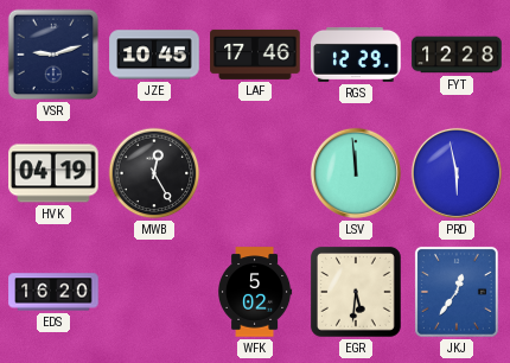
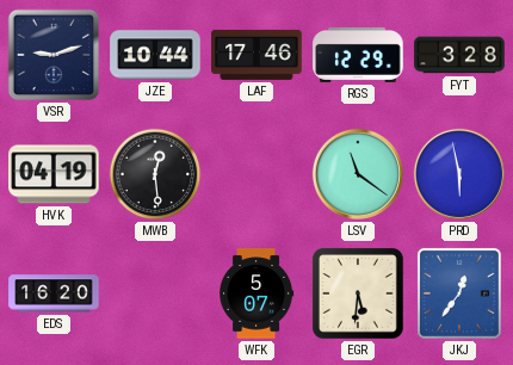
JZE: 10:45 -> 10:44 (155, 55)
FYT: 12:28 -> 3:28 (459, 55)
MWB: 12:25 -> 12:29 (155, 174)
LSV: 11:59 -> 11:21 (358, 174)
WFK: 5:02 -> 5:07 (258, 293)
